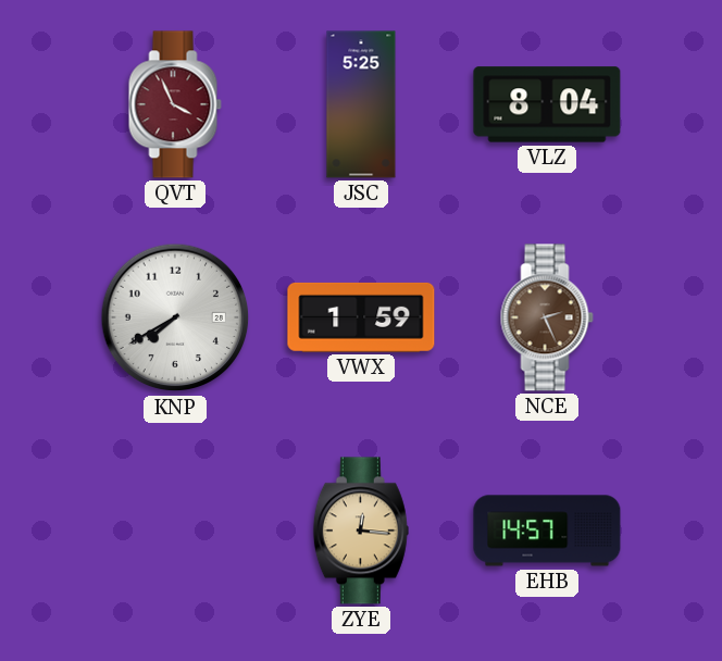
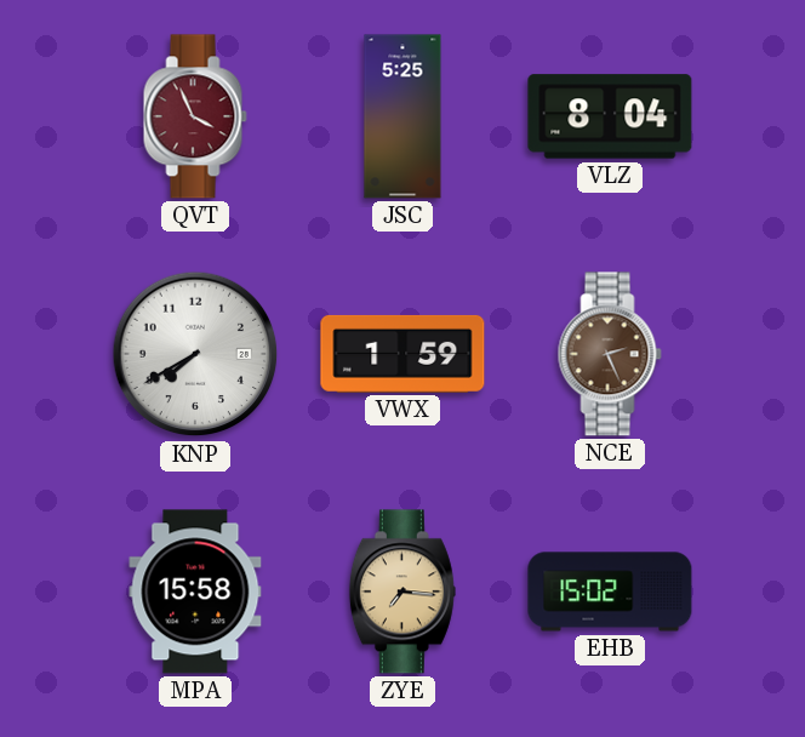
MPA: none -> 15:58 (195, 592)
ZYE: 12:16 -> 7:16 (402, 592)
EHB: 14:57 -> 15:02 (610, 592)
